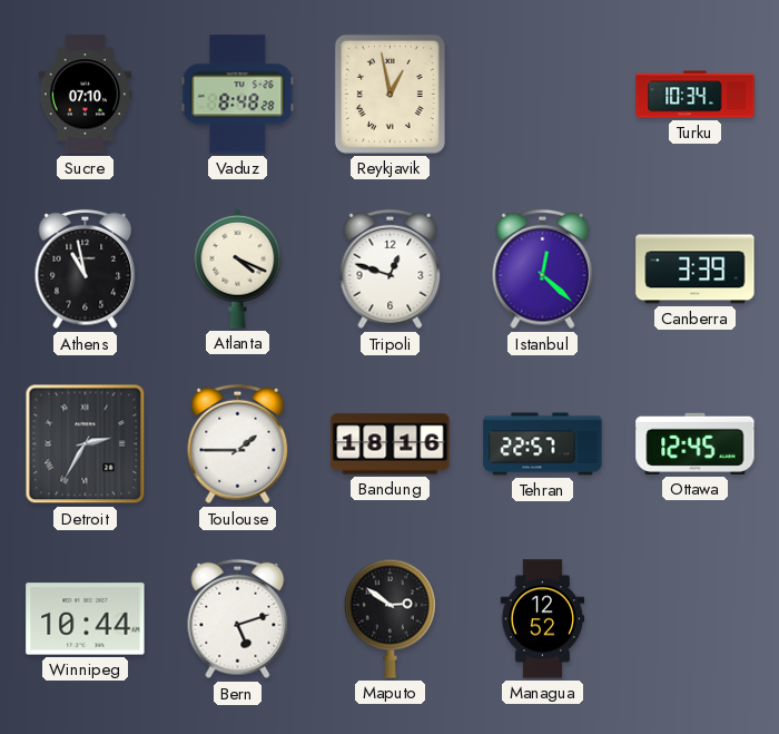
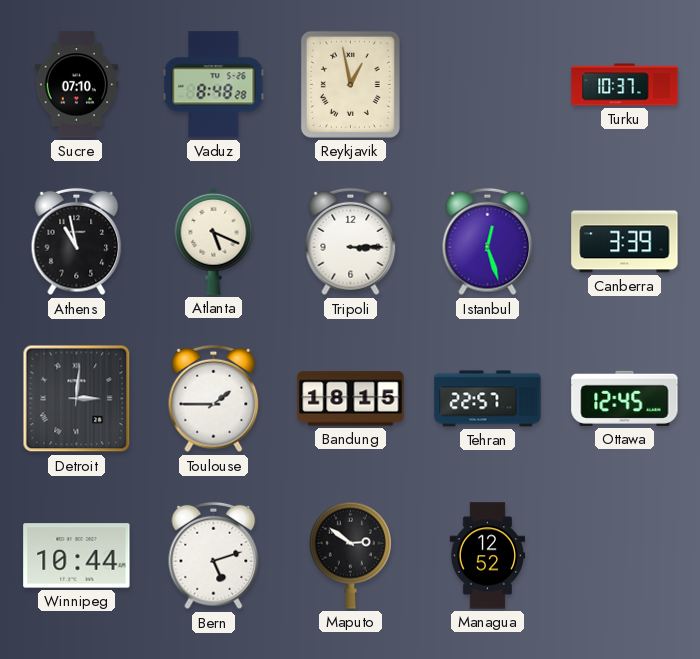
Turku: 10:34 -> 10:37 (625, 85)
Atlanta: 4:19 -> 5:19 (214, 241)
Tripoli: 12:48 -> 3:15 (351, 242)
Istanbul: 12:22 -> 12:27 (488, 242)
Detroit: 2:35 -> 3:01 (77, 399)
Bandung: 18:16 -> 18:15 (351, 399)
